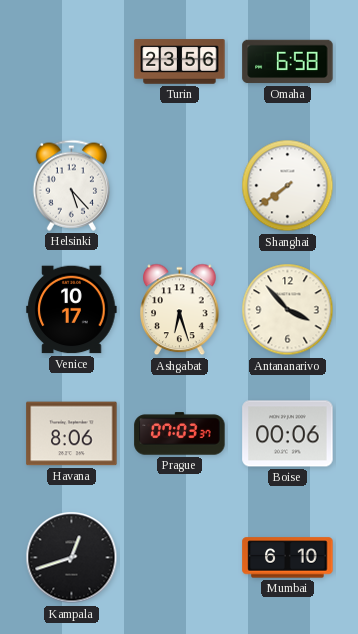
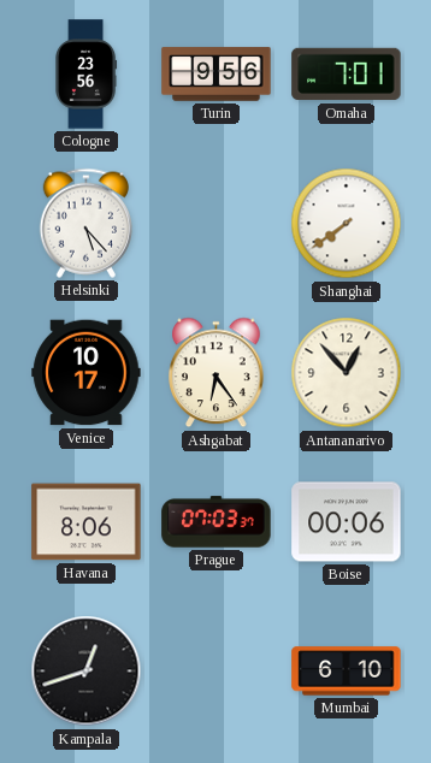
Cologne: none -> 23:56 (87, 75)
Turin: 23:56 -> 9:56 (217, 75)
Omaha: 6:58 -> 7:01 (347, 75)
Ashgabat: 6:27 -> 6:24 (217, 373)
Antananarivo: 3:53 -> 12:53 (347, 373)
